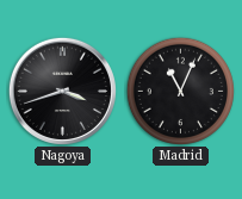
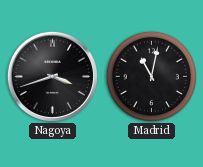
Madrid: 11:04 -> 11:02 (151, 76)
